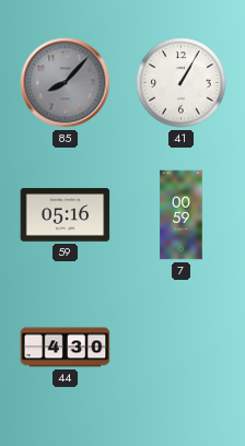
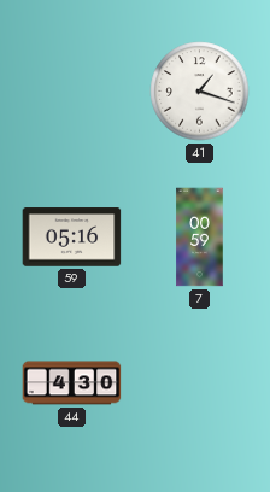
85: 8:07 -> none (66, 83)
41: 1:05 -> 1:18 (200, 92)
